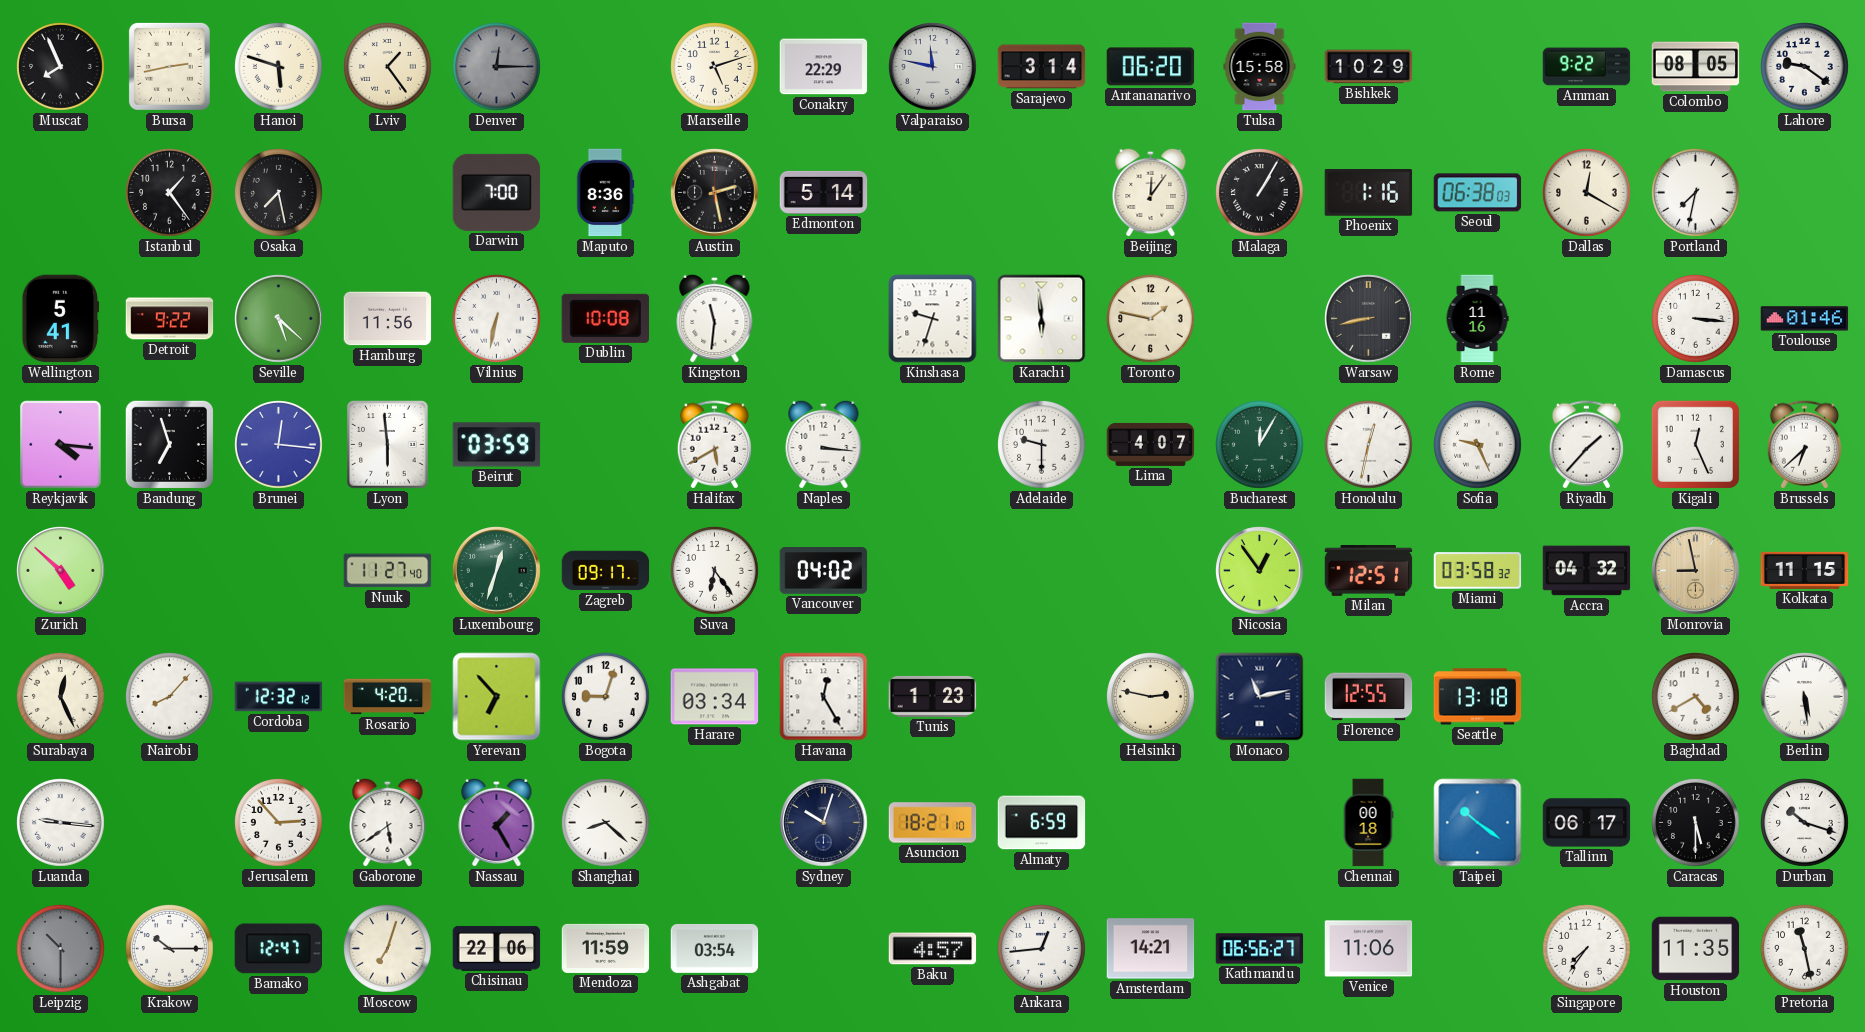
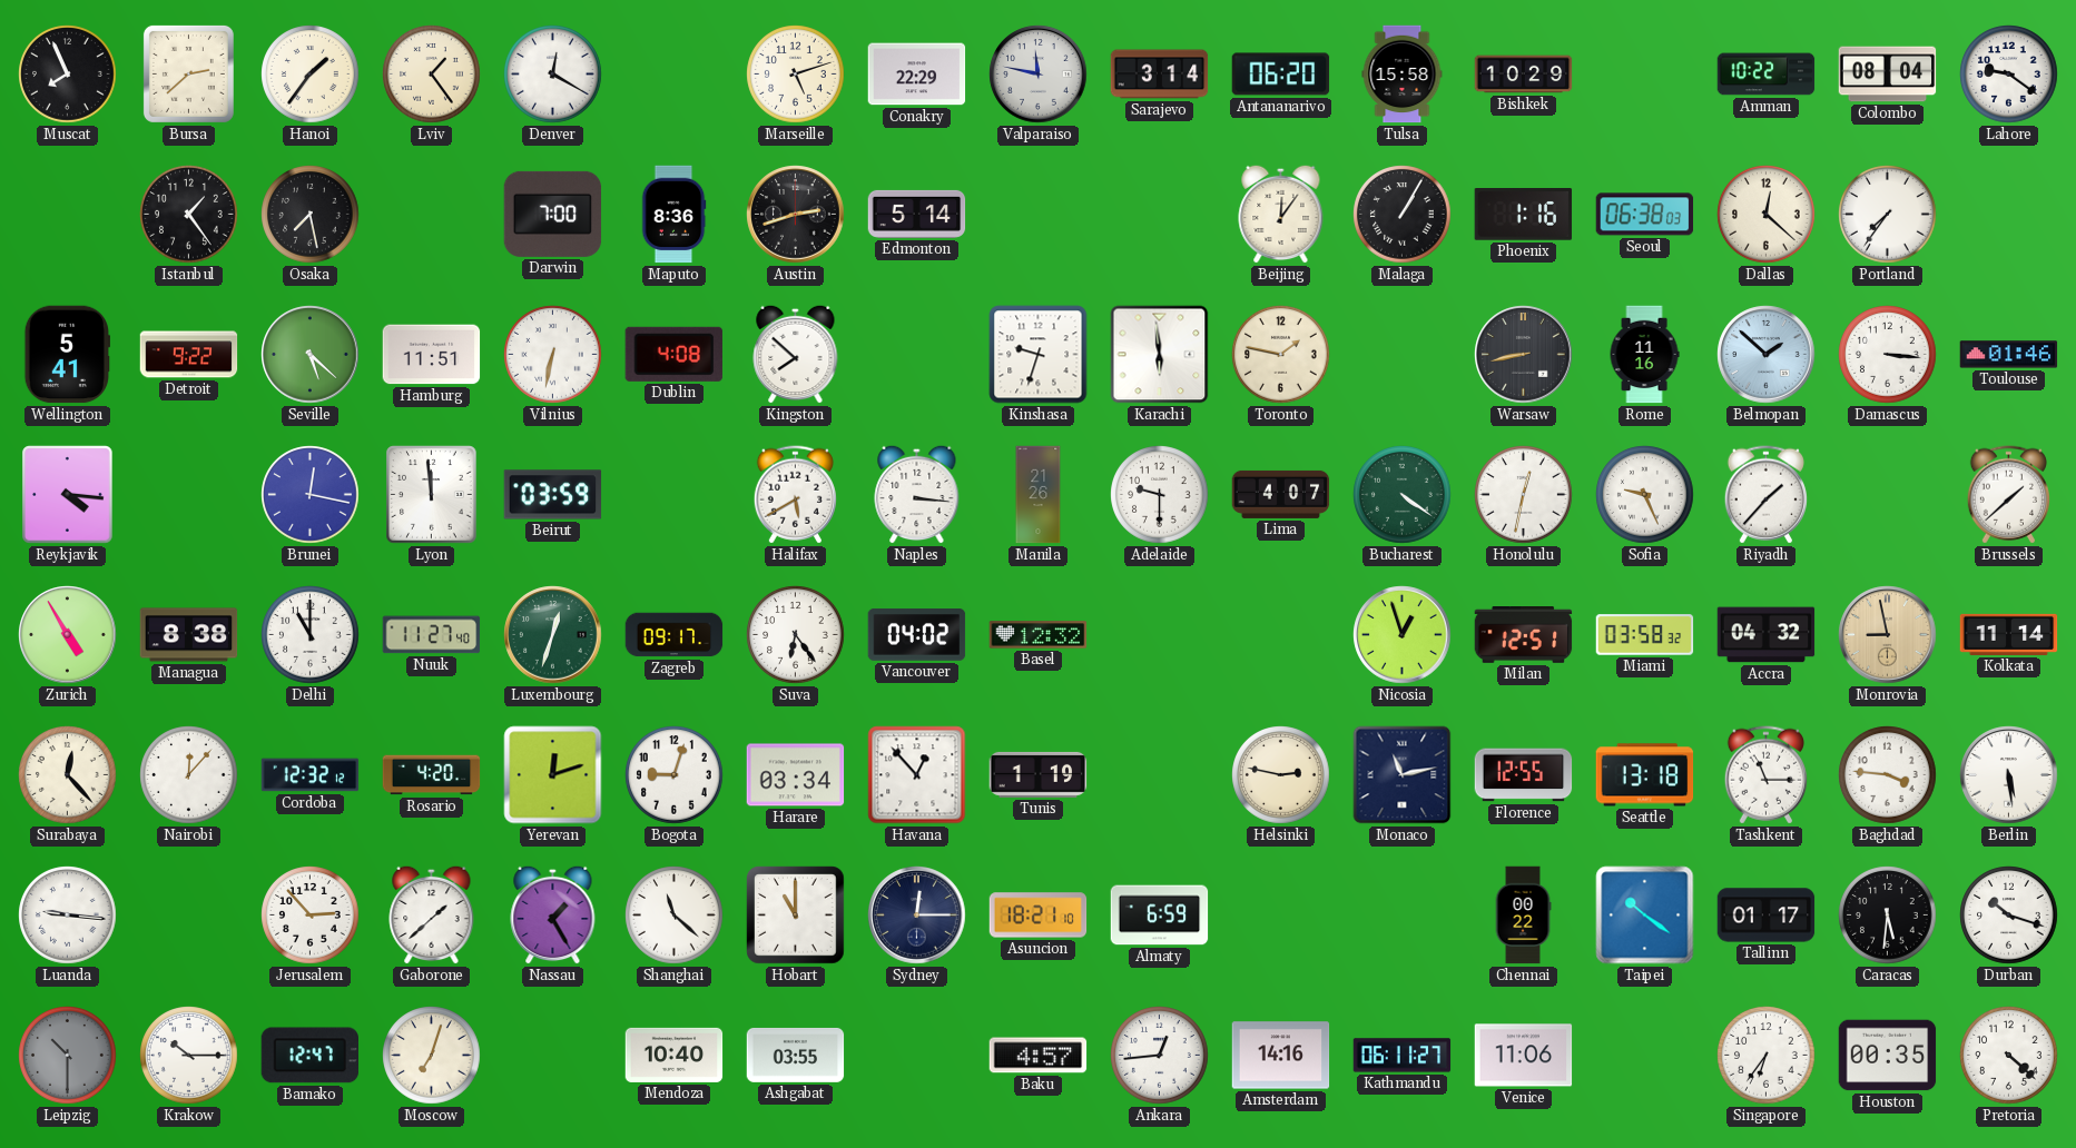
Bursa: 2:43 -> 2:38 (188, 73)
Hanoi: 5:48 -> 1:36 (311, 75)
Denver: 12:15 -> 12:20 (553, 75)
Denver dial: grey -> white (553, 75)
Amman: 9:22 -> 10:22 (1767, 75)
Colombo: 08:05 -> 08:04 (1888, 75)
Austin: 2:28 -> 2:42 (796, 215)
Dallas: 12:20 -> 12:22 (1767, 215)
Portland: 7:32 -> 7:36 (1888, 215)
Hamburg: 11:56 -> 11:51 (432, 355)
Dublin: 10:08 -> 4:08 (673, 354)
Kingston: 11:31 -> 7:52 (796, 354)
Belmopan: none -> 1:52 (1767, 355)
Bandung: 6:57 -> none (169, 444)
Brunei: 12:16 -> 12:17 (311, 495)
Lyon: 5:59 -> 11:59 (432, 495)
Manila: none -> 21:26 (1039, 495)
Bucharest: 12:05 -> 4:21 (1403, 495)
Kigali: 12:26 -> none (1695, 444)
Brussels: 6:38 -> 1:38 (2008, 495)
Zurich: 4:52 -> 4:55 (68, 635)
Managua: none -> 8:38 (189, 635)
Delhi: none -> 11:00 (311, 635)
Basel: none -> 12:32 (1039, 635)
Nicosia: 12:54 -> 12:57 (1403, 635)
Kolkata: 11:15 -> 11:14 (2009, 634)
Surabaya: 12:26 -> 12:23 (68, 775)
Nairobi: 8:07 -> 12:07 (189, 775)
Yerevan: 6:53 -> 12:12 (553, 775)
Havana: 12:25 -> 12:53 (917, 775)
Tunis: 1:23 -> 1:19 (1039, 774)
Tashkent: none -> 11:15 (1765, 775)
Baghdad: 4:40 -> 3:46 (1888, 775)
Gaborone: 5:39 -> 1:38 (432, 914)
Shanghai: 8:22 -> 11:22 (675, 916)
Hobart: none -> 11:00 (796, 916)
Sydney: 10:03 -> 12:15 (917, 916)
Chennai: 00:18 -> 00:22 (1523, 916)
Tallinn: 06:17 -> 01:17 (1767, 916)
Caracas: 5:30 -> 5:31 (1888, 916)
Chisinau: 22:06 -> none (497, 948)
Mendoza: 11:59 -> 10:40 (675, 1055)
Ashgabat: 03:54 -> 03:55 (796, 1055)
Amsterdam: 14:21 -> 14:16 (1281, 1056)
Kathmandu: 06:56 -> 06:11 (1403, 1056)
Singapore: 7:36 -> 6:36 (1767, 1056)
Houston: 11:35 -> 00:35 (1888, 1056)
Pretoria: 11:28 -> 4:22 (2009, 1056)
